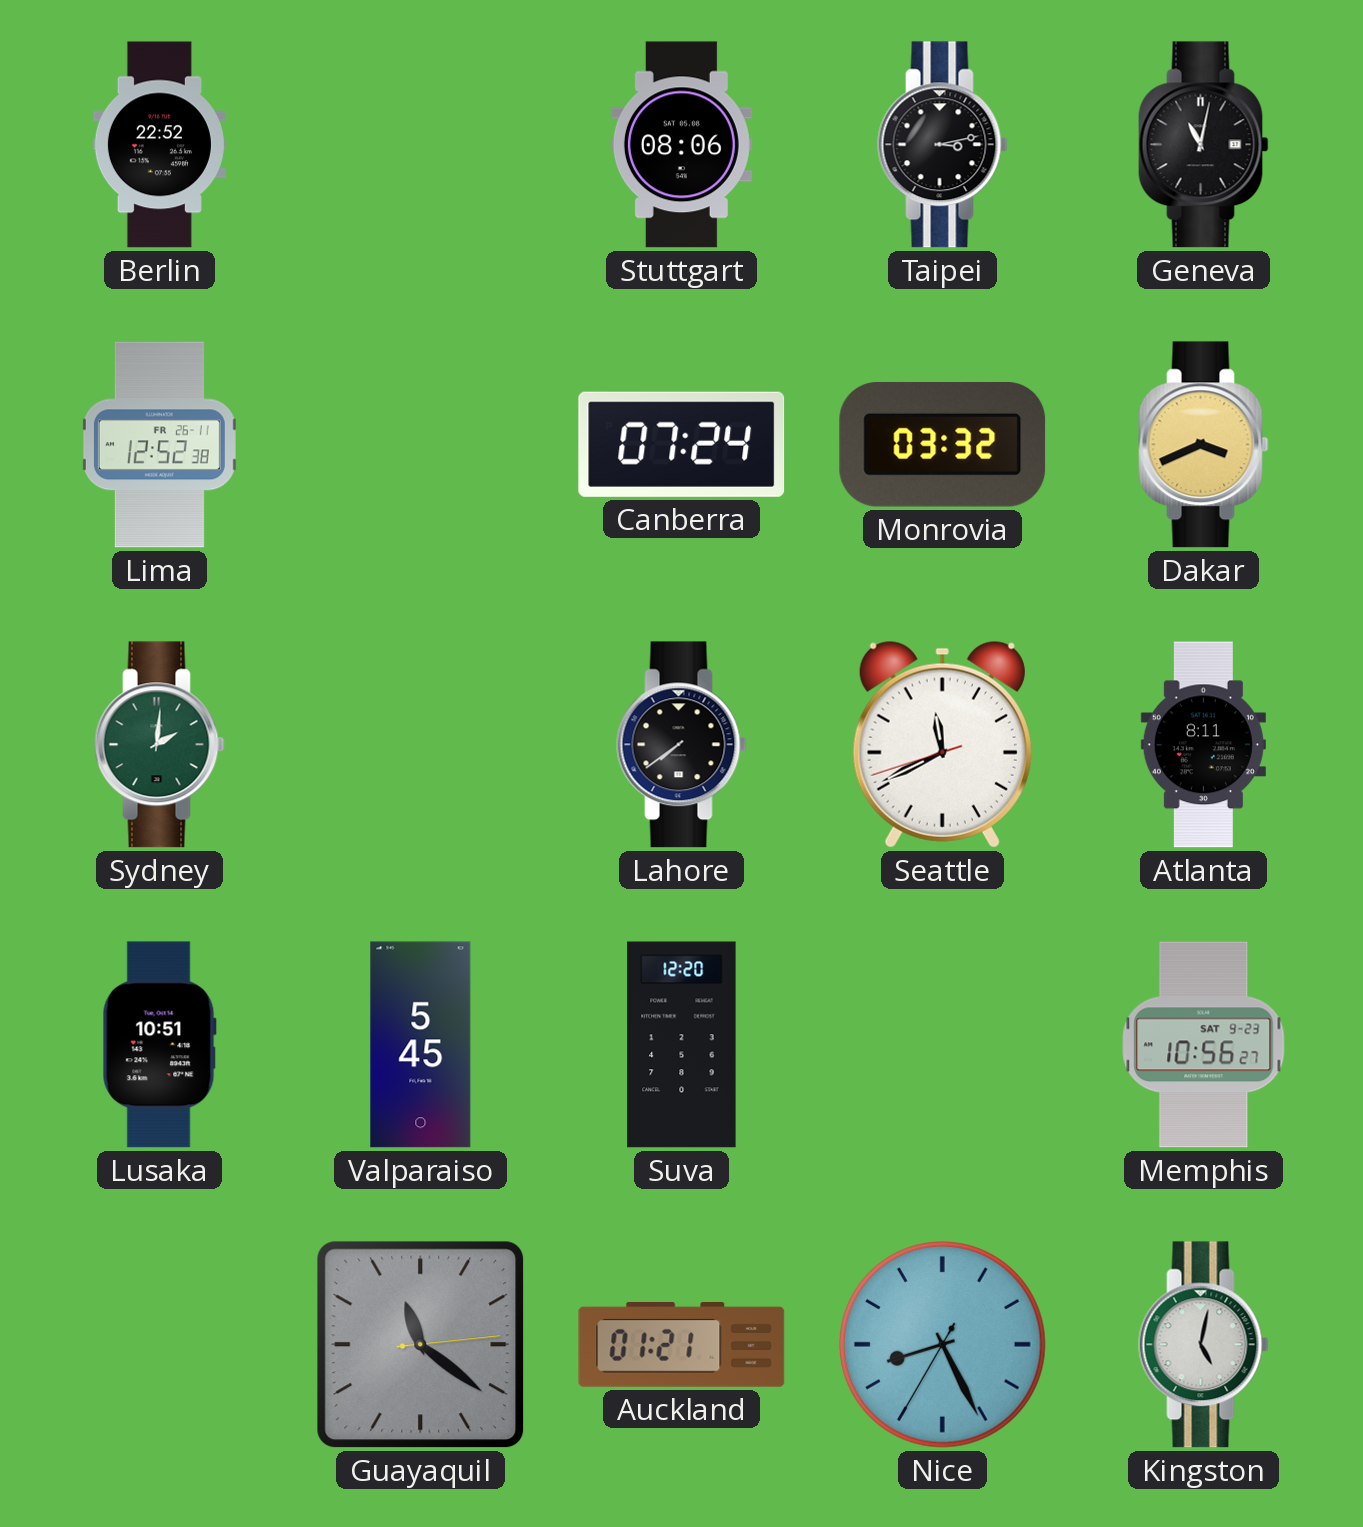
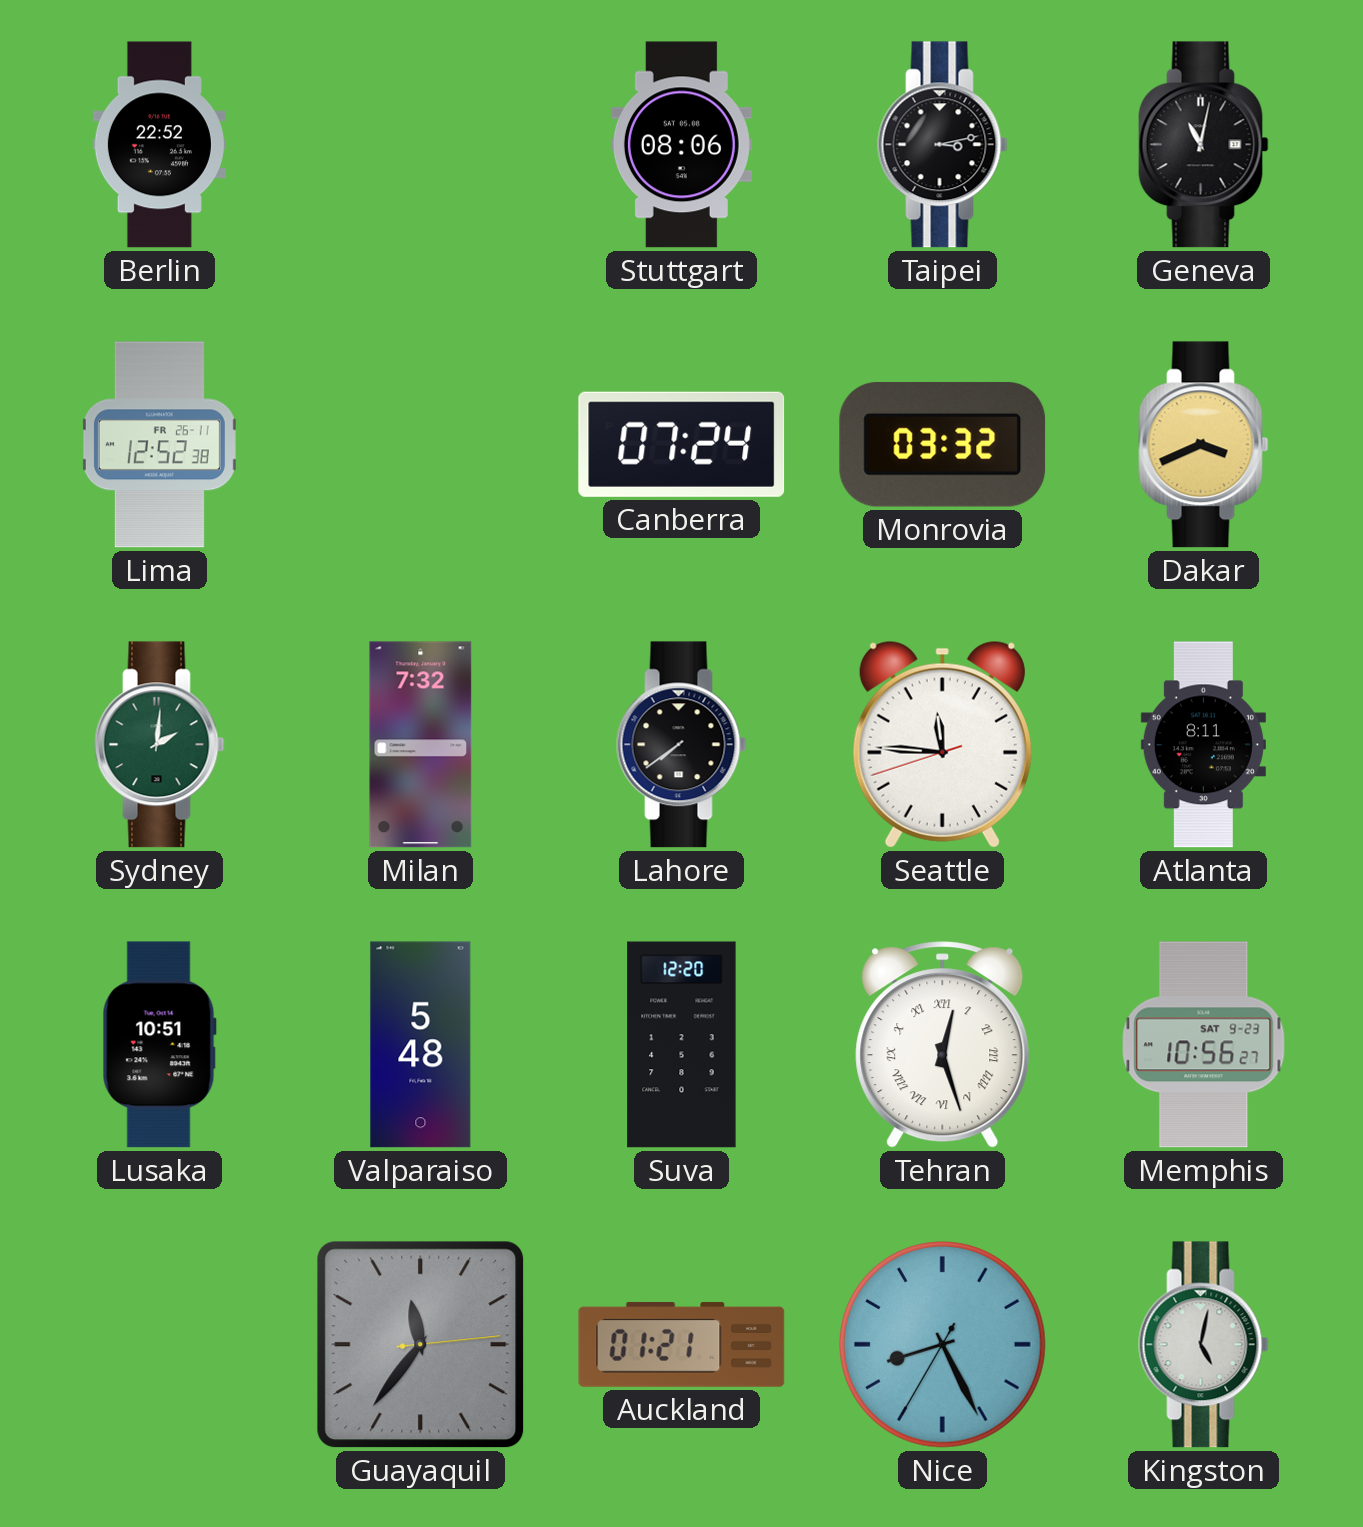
Milan: none -> 7:32 (421, 745)
Seattle: 11:40 -> 11:45 (942, 744)
Valparaiso: 5:45 -> 5:48 (421, 1045)
Tehran: none -> 12:27 (943, 1045)
Guayaquil: 11:21 -> 11:36 (421, 1345)
